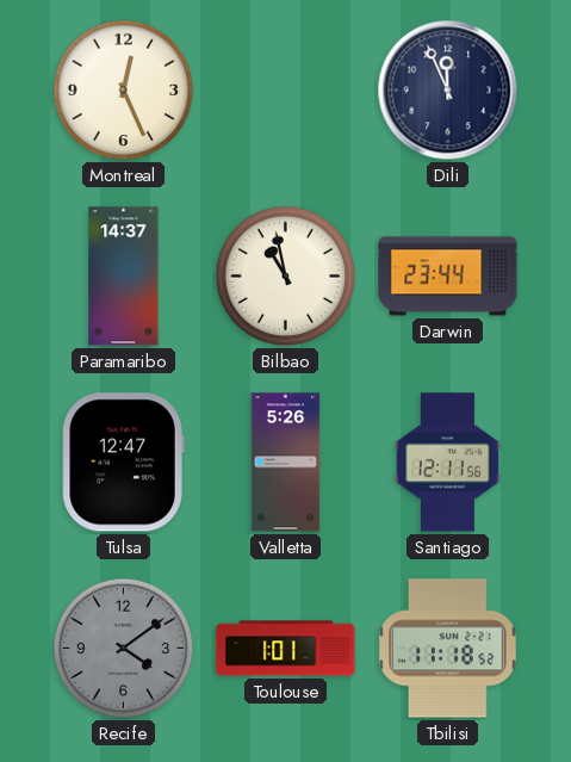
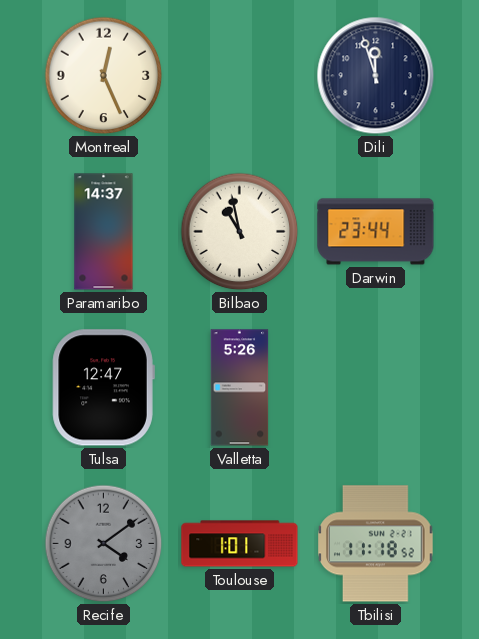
Dili: 11:56 -> 11:57 (376, 76)
Santiago: 12:11 -> none (447, 463)
